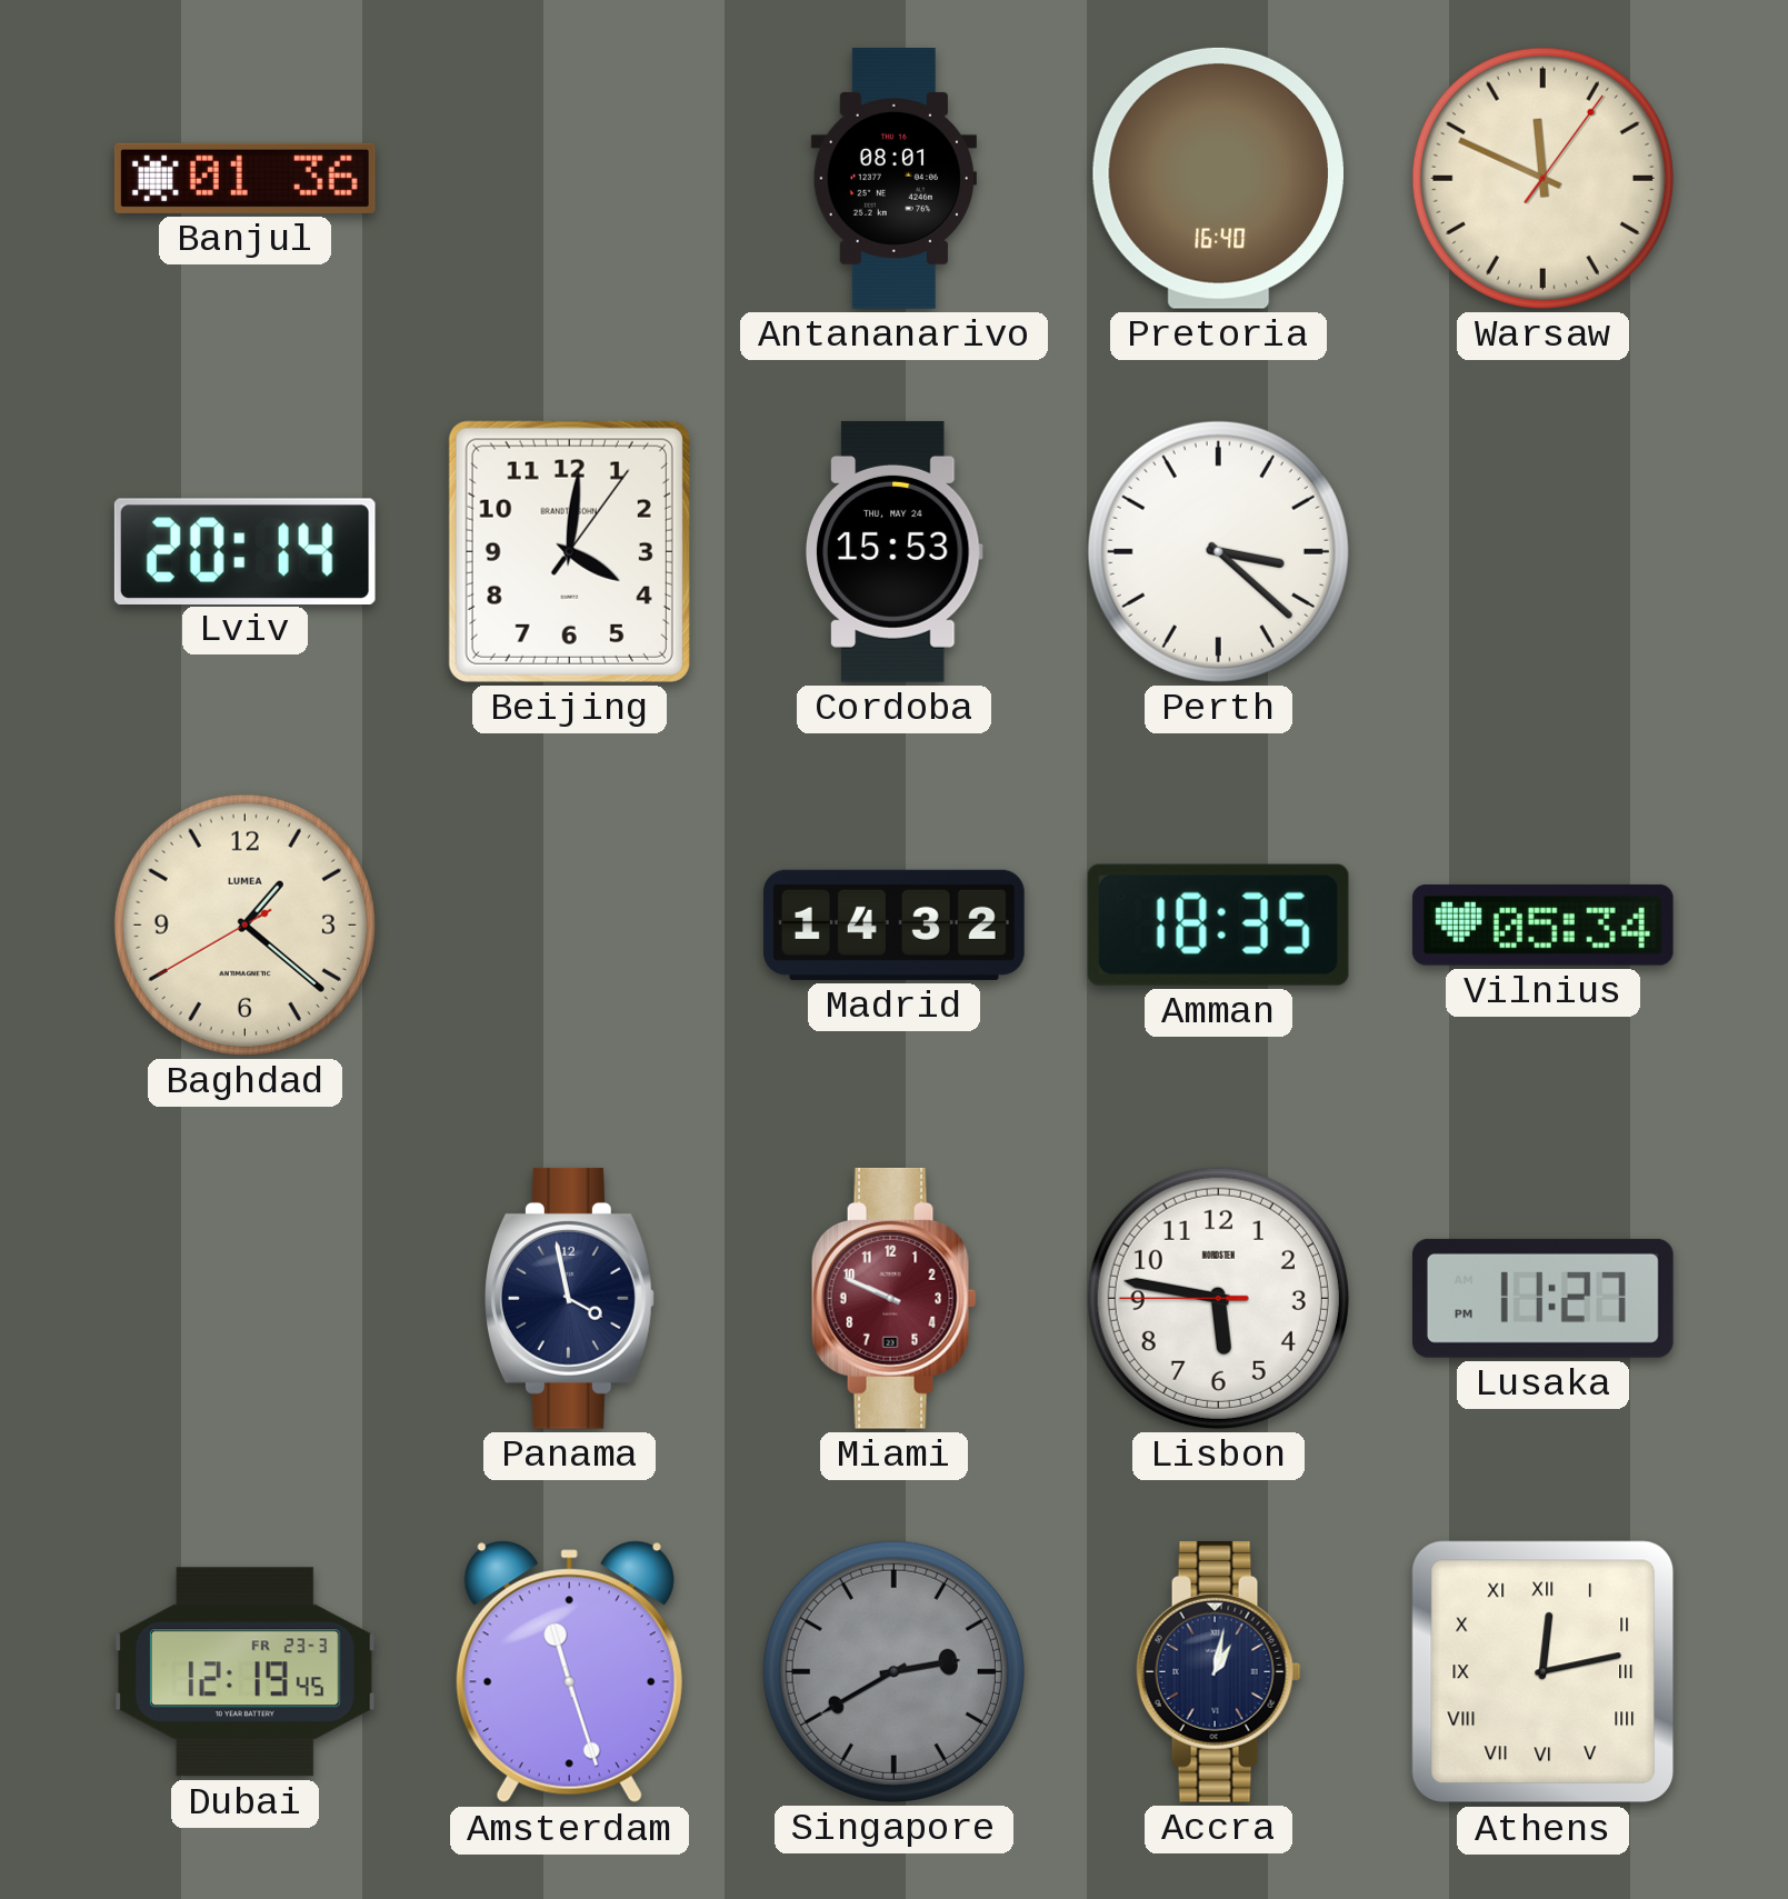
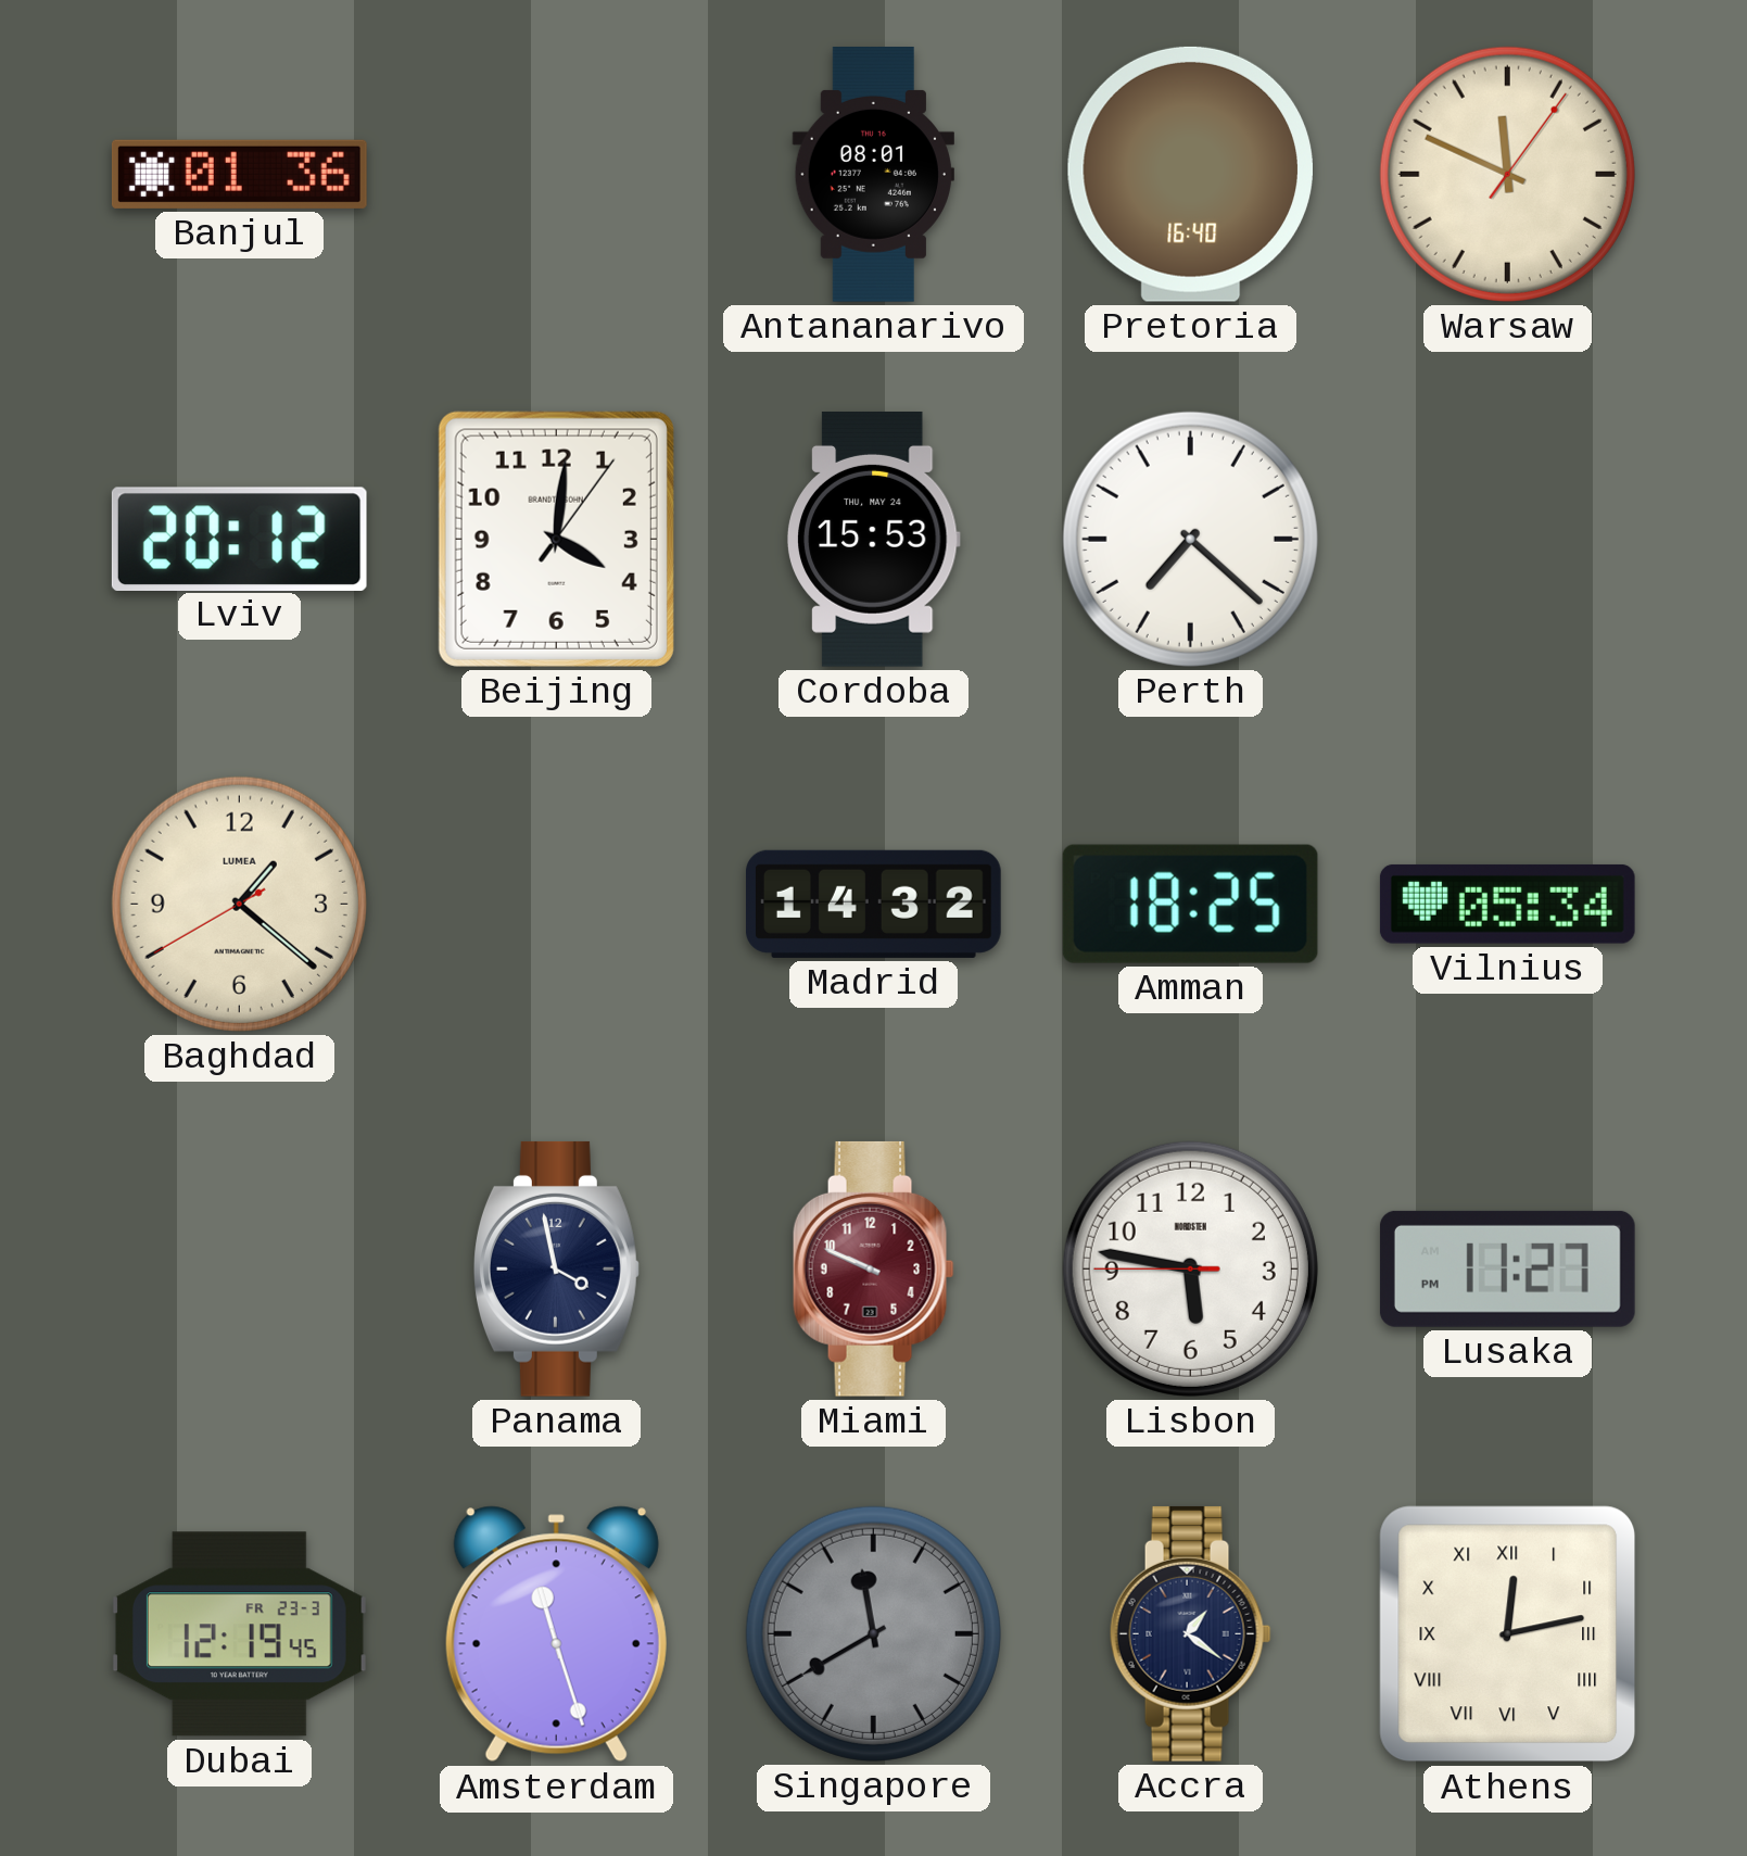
Lviv: 20:14 -> 20:12 (239, 539)
Perth: 3:22 -> 7:22 (1190, 539)
Amman: 18:35 -> 18:25 (1190, 904)
Singapore: 2:40 -> 11:40 (873, 1633)
Accra: 1:02 -> 1:21 (1190, 1633)
